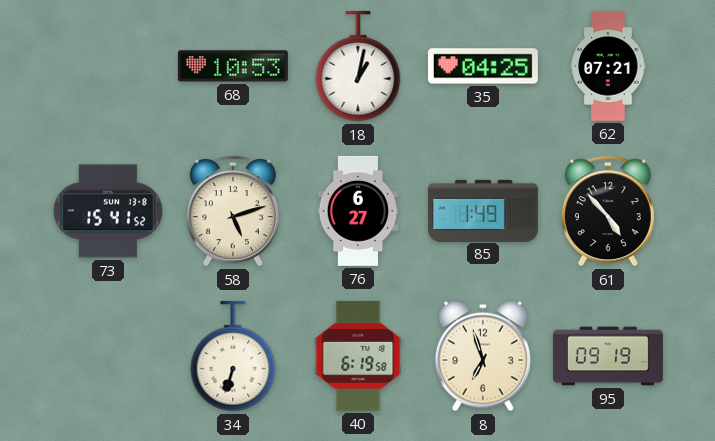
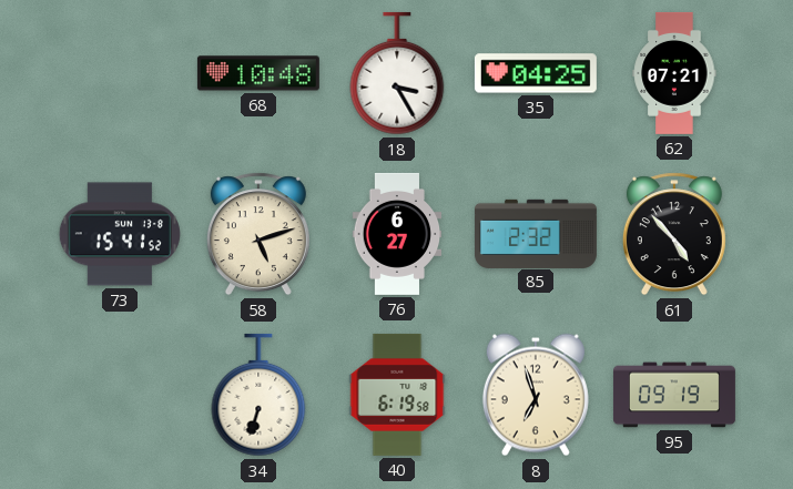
68: 10:53 -> 10:48 (258, 73)
18: 1:02 -> 3:25 (397, 73)
85: 1:49 -> 2:32 (536, 233)
